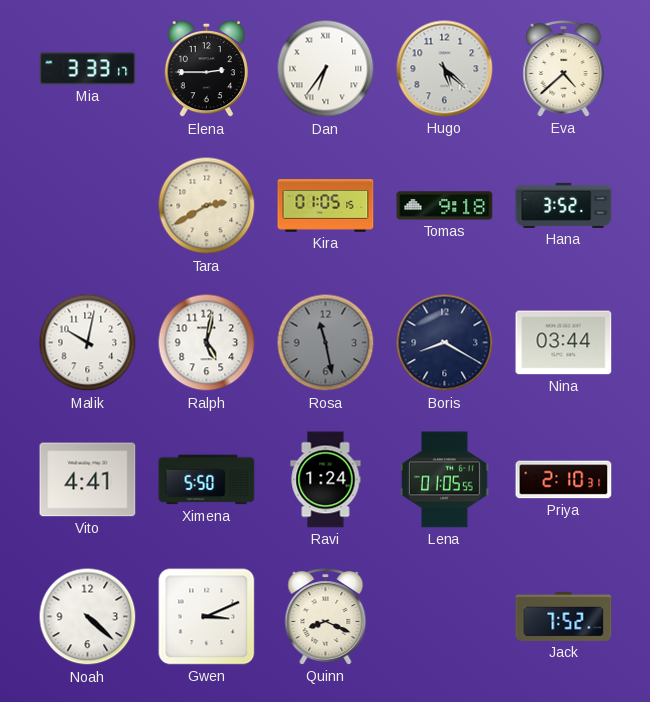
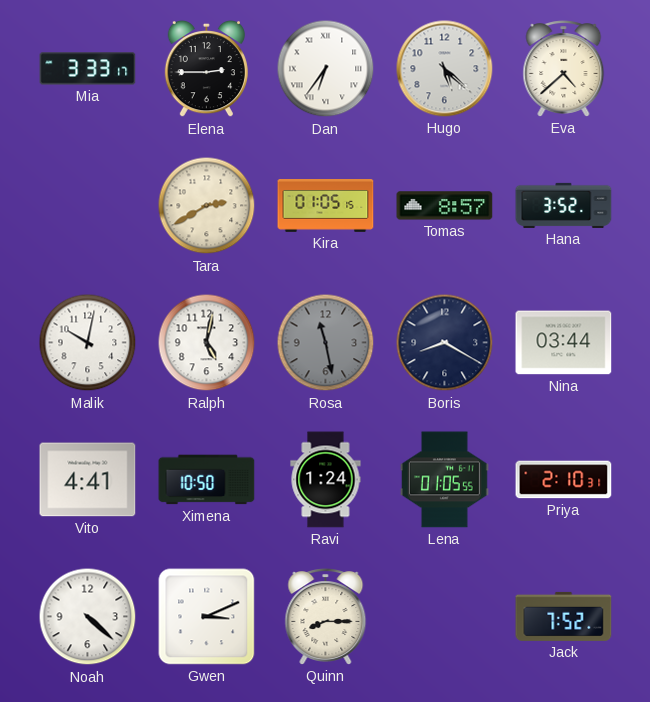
Tomas: 9:18 -> 8:57 (445, 206)
Ximena: 5:50 -> 10:50 (207, 480)
Quinn: 8:19 -> 8:15 (326, 617)
